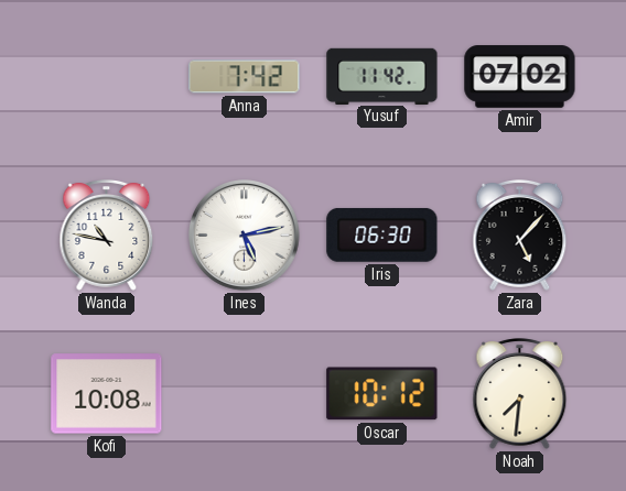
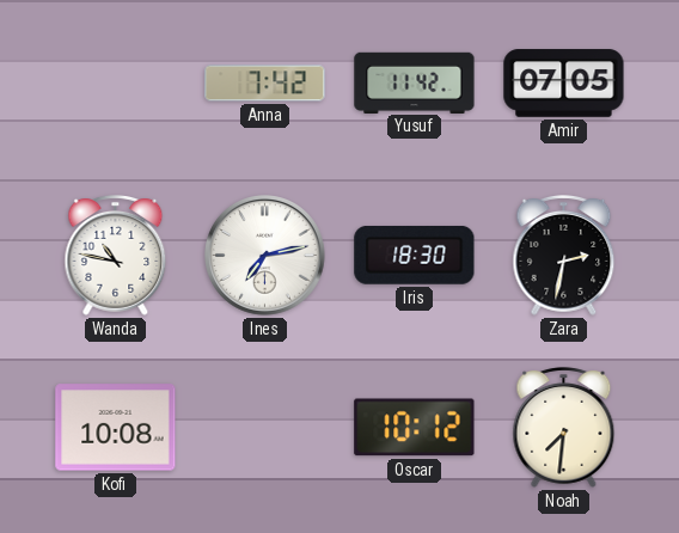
Amir: 07:02 -> 07:05 (564, 84)
Ines: 5:13 -> 7:13 (265, 256)
Iris: 06:30 -> 18:30 (415, 256)
Zara: 5:07 -> 2:32 (564, 256)
